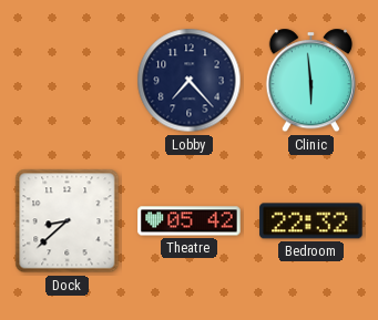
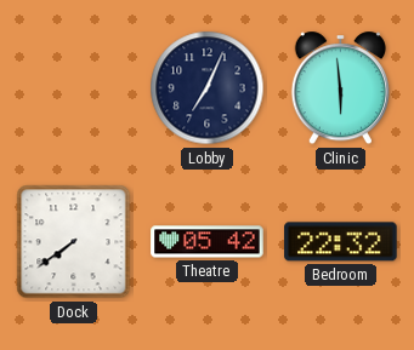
Lobby: 7:23 -> 7:04 (208, 88)
Dock: 8:38 -> 7:39 (74, 242)
